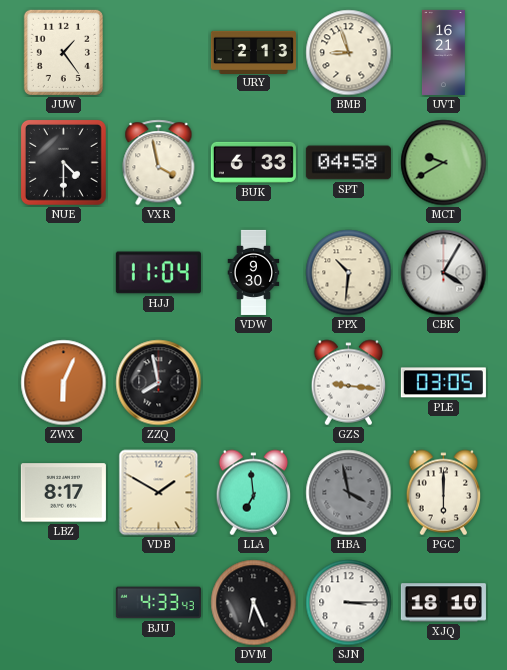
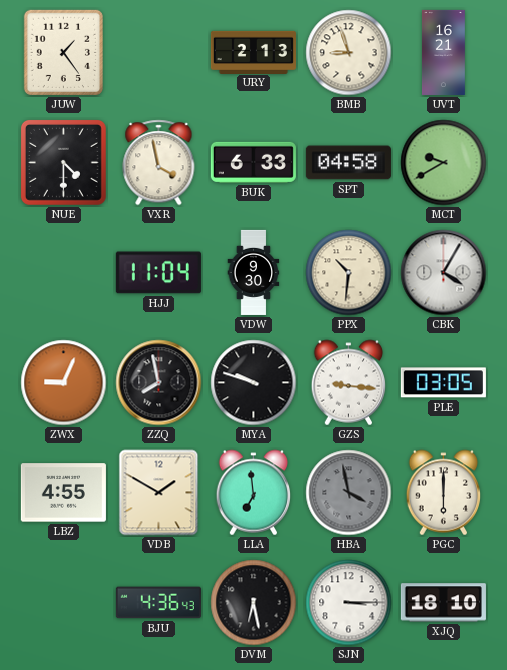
ZWX: 6:04 -> 9:04 (64, 383)
MYA: none -> 9:48 (254, 383)
LBZ: 8:17 -> 4:55 (63, 493)
BJU: 4:33 -> 4:36 (158, 603)
DVM: 6:26 -> 6:28 (254, 603)
